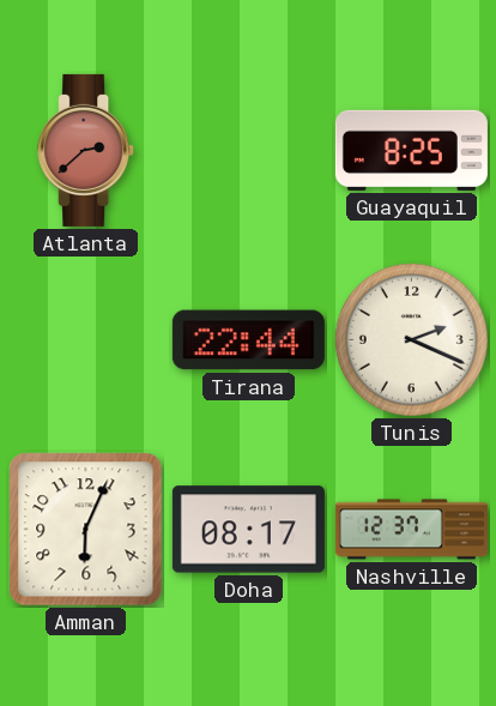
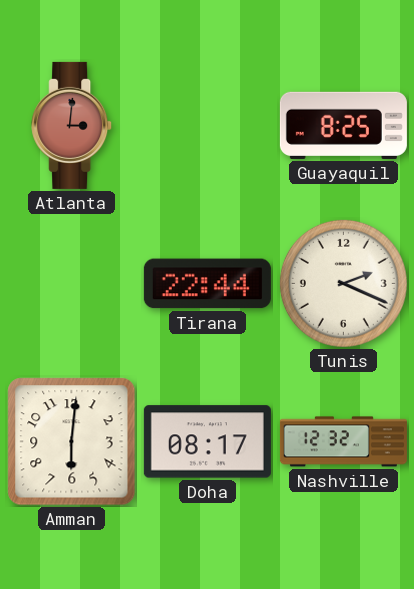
Atlanta: 2:38 -> 3:01 (72, 125)
Amman: 6:04 -> 6:01 (72, 442)
Nashville: 12:37 -> 12:32 (343, 442)
